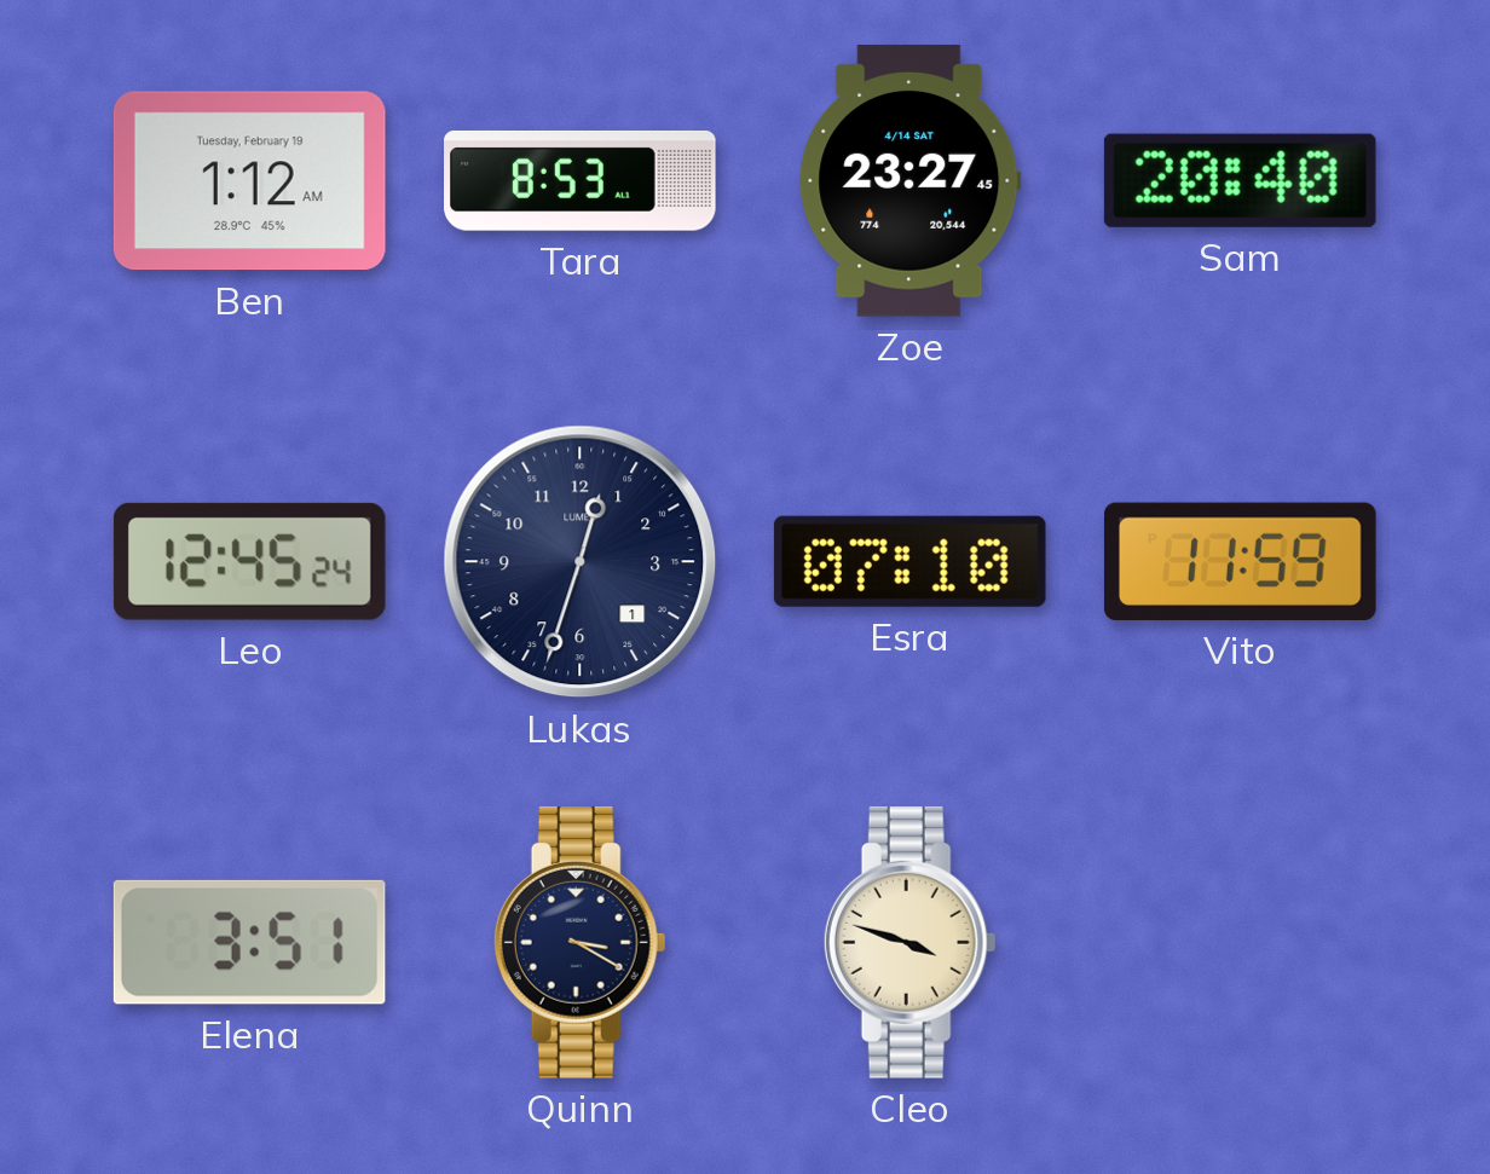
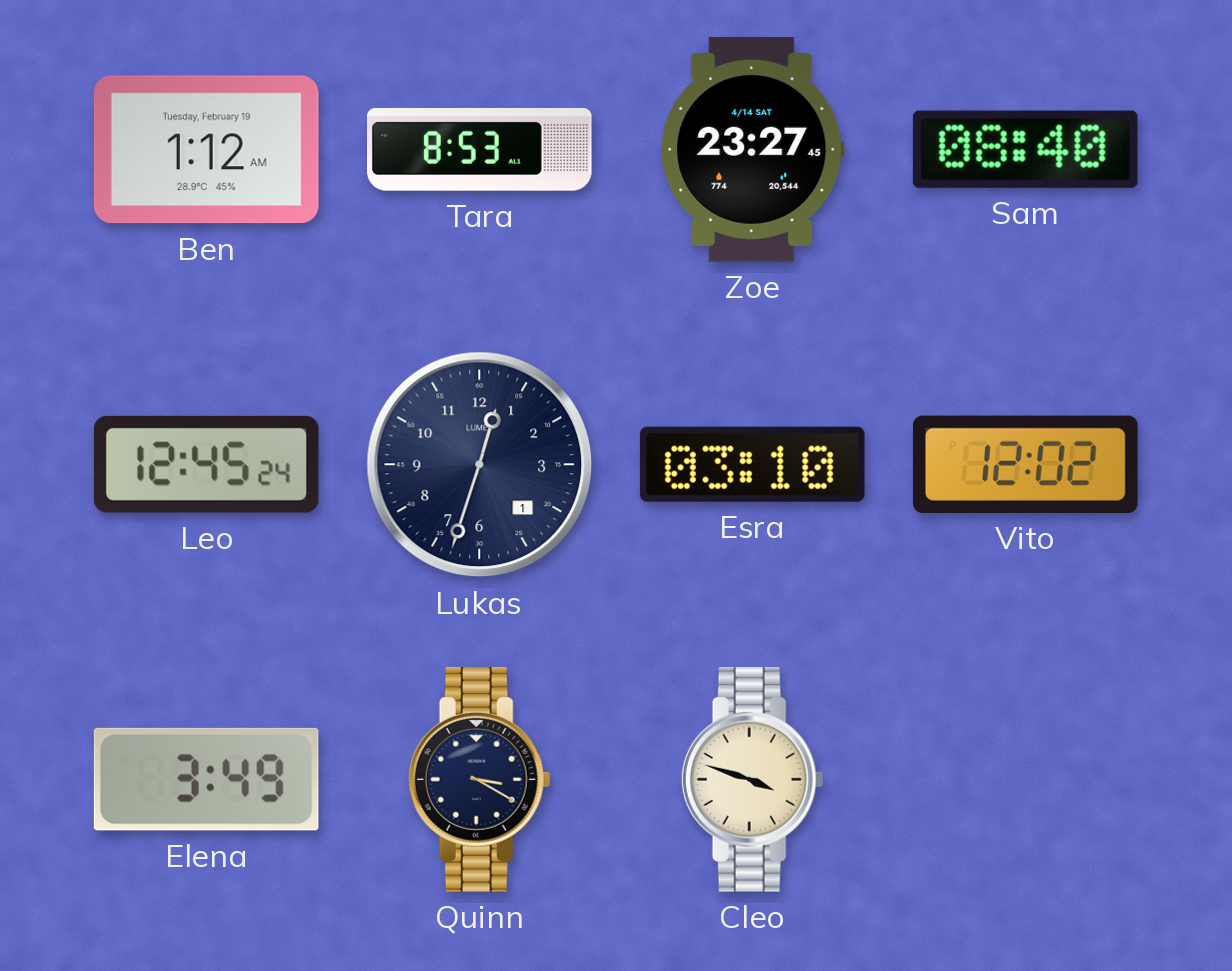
Sam: 20:40 -> 08:40 (1025, 149)
Esra: 07:10 -> 03:10 (752, 464)
Vito: 11:59 -> 12:02 (1025, 464)
Elena: 3:51 -> 3:49 (206, 779)
